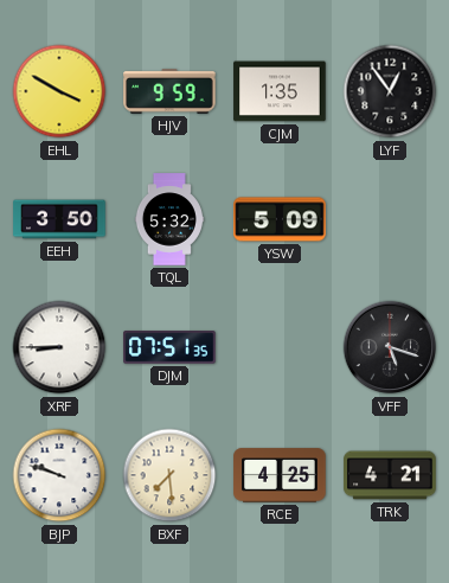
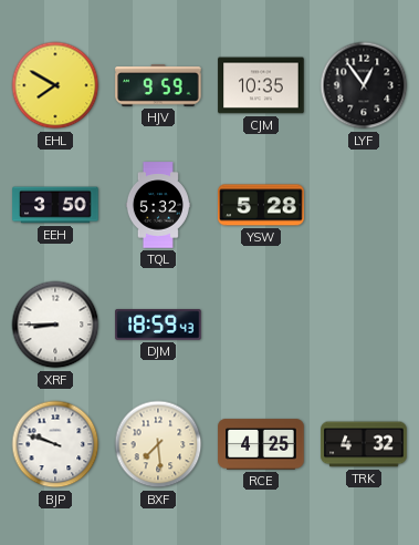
EHL: 3:50 -> 7:50 (55, 85)
CJM: 1:35 -> 10:35 (261, 85)
YSW: 5:09 -> 5:28 (261, 205)
DJM: 07:51 -> 18:59 (158, 325)
VFF: 5:18 -> none (390, 347)
TRK: 4:21 -> 4:32 (364, 444)
